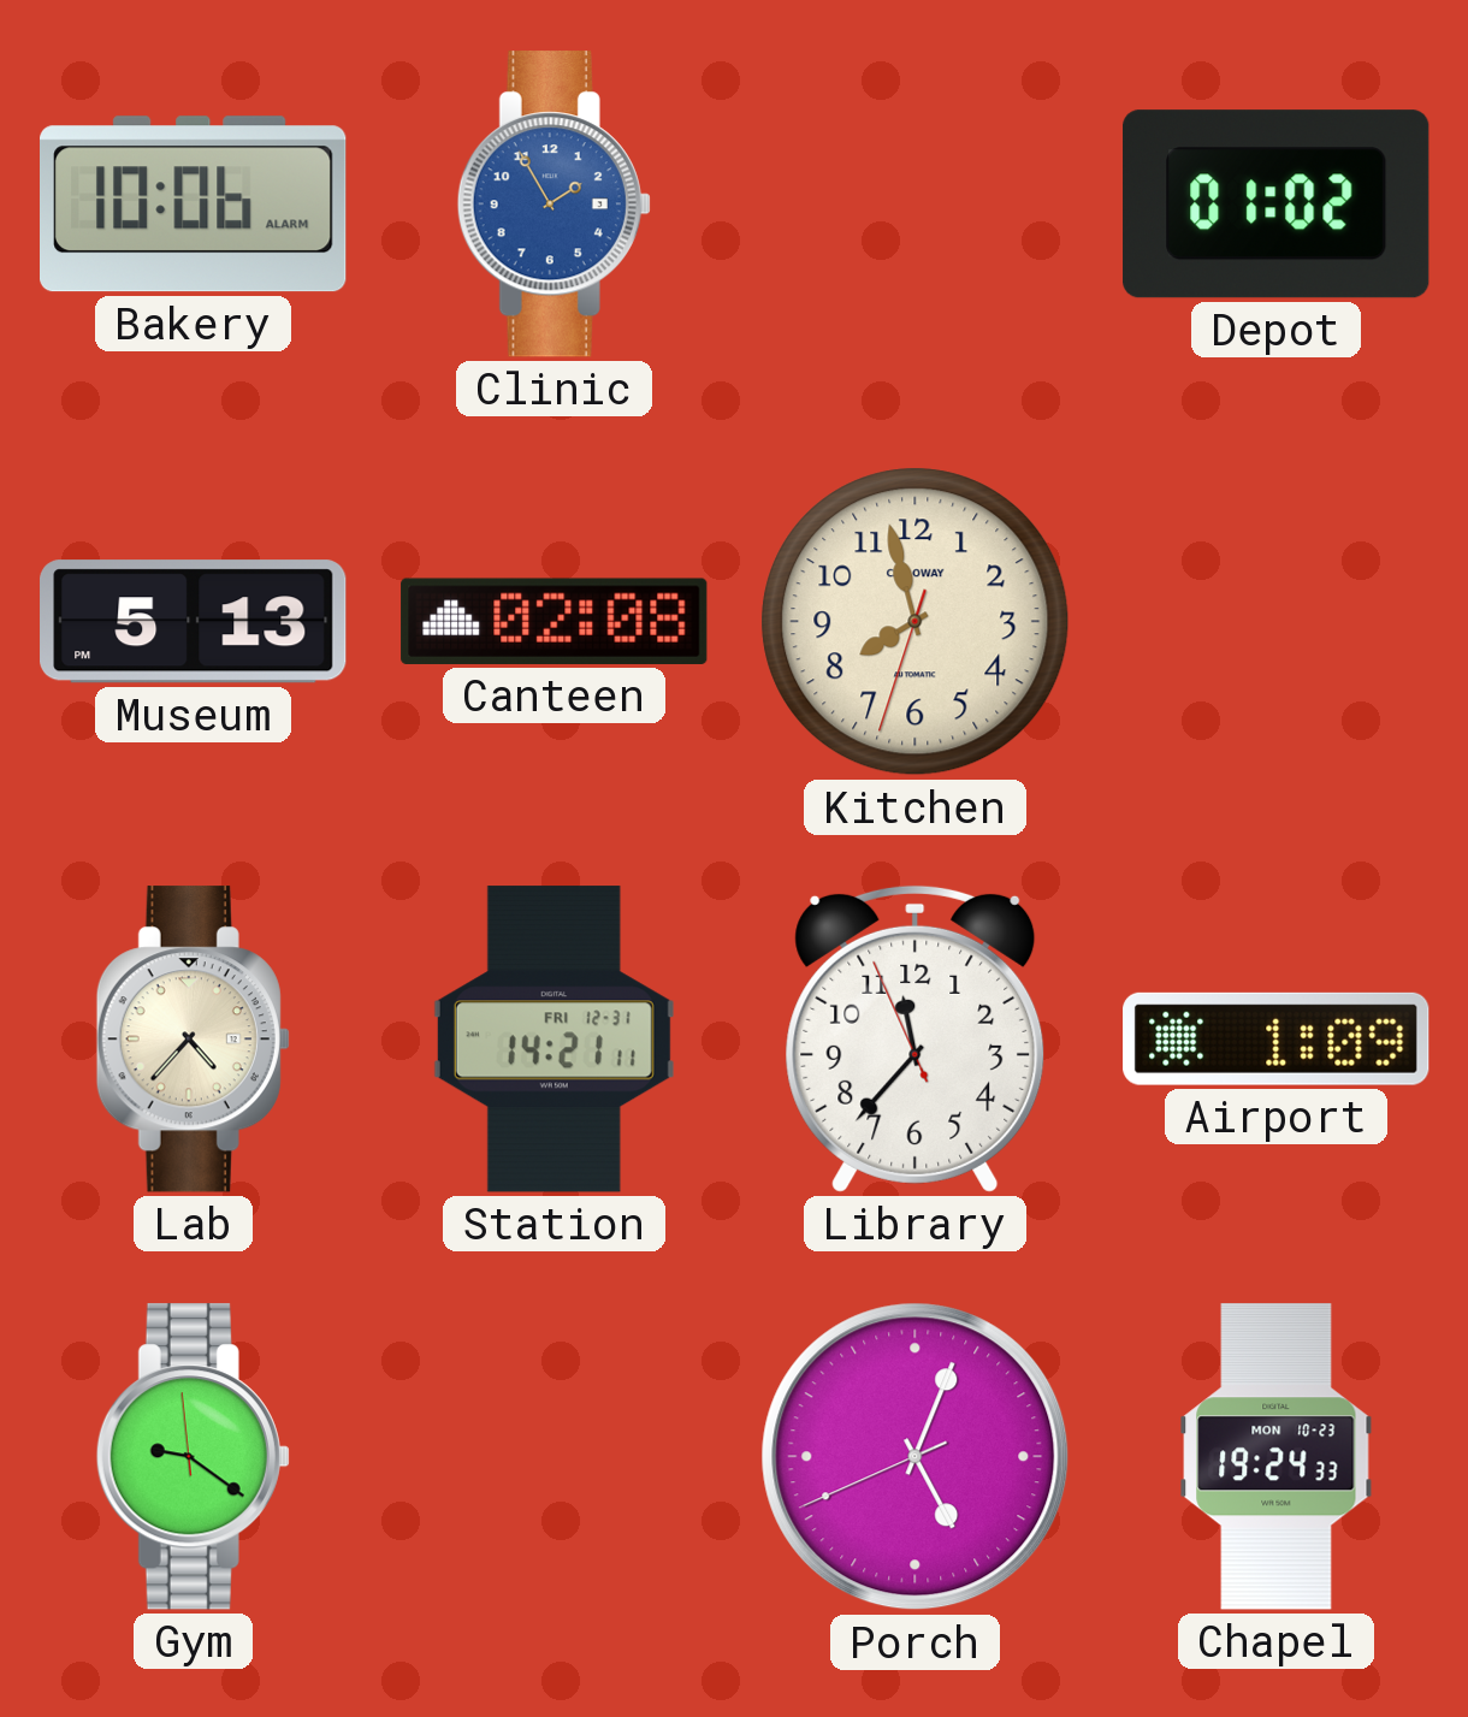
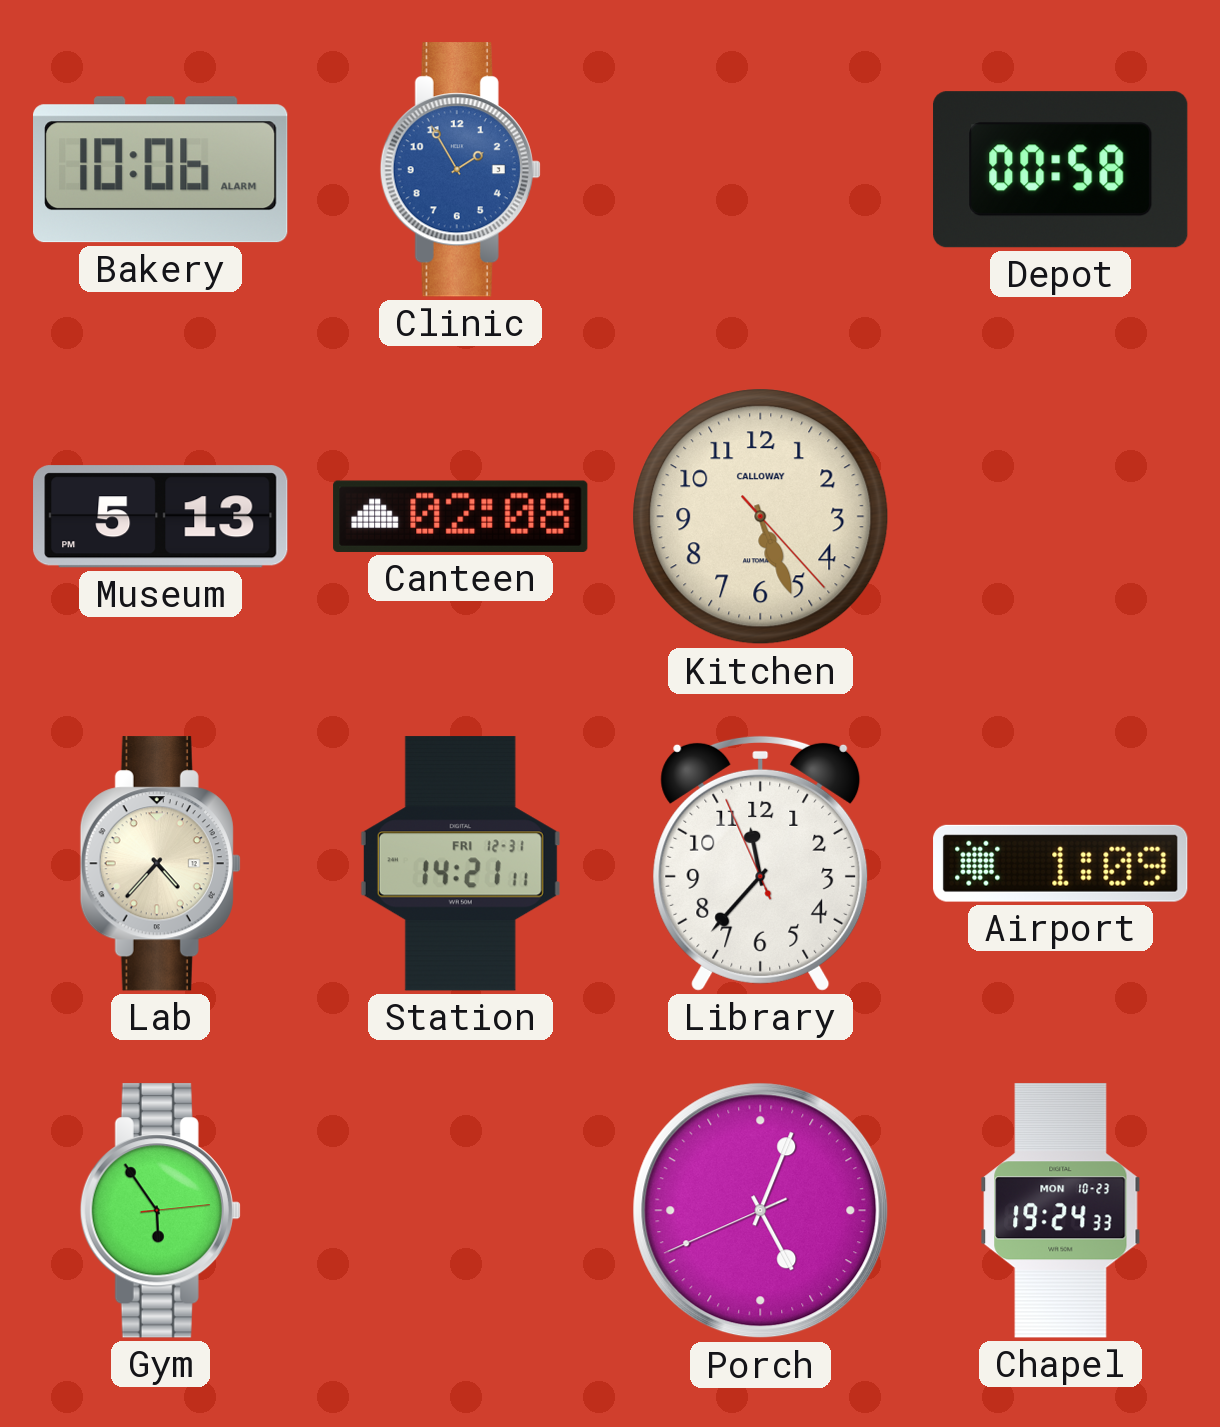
Depot: 01:02 -> 00:58 (1061, 170)
Kitchen: 7:57 -> 5:26 (761, 517)
Gym: 9:20 -> 5:54 (160, 1211)
